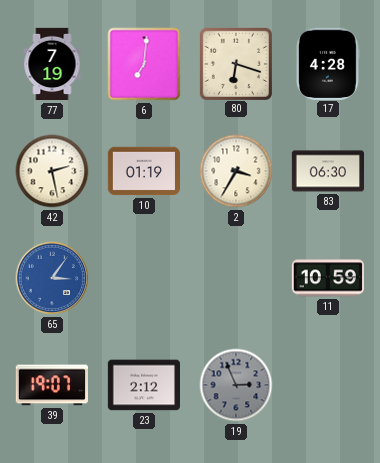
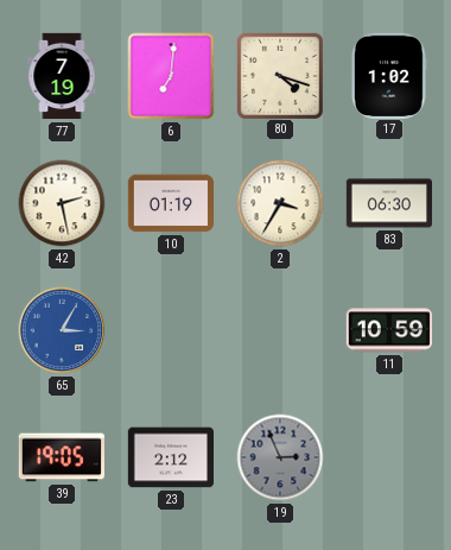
80: 6:18 -> 4:18 (279, 75)
17: 4:28 -> 1:02 (389, 75)
65: 3:06 -> 3:05 (62, 330)
39: 19:07 -> 19:05 (62, 457)
